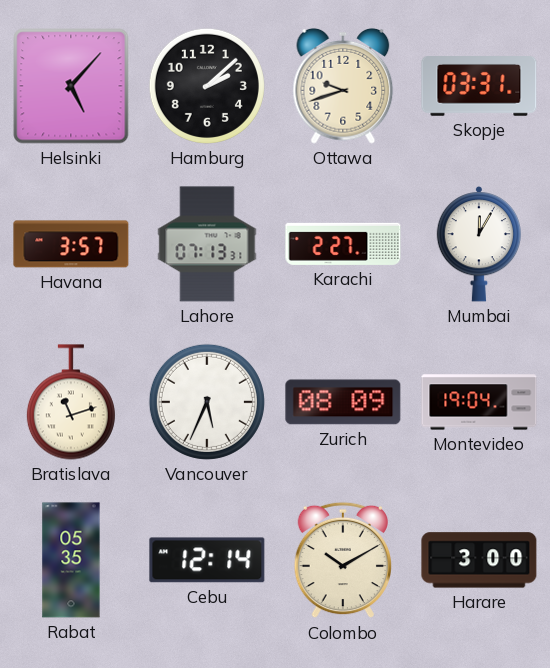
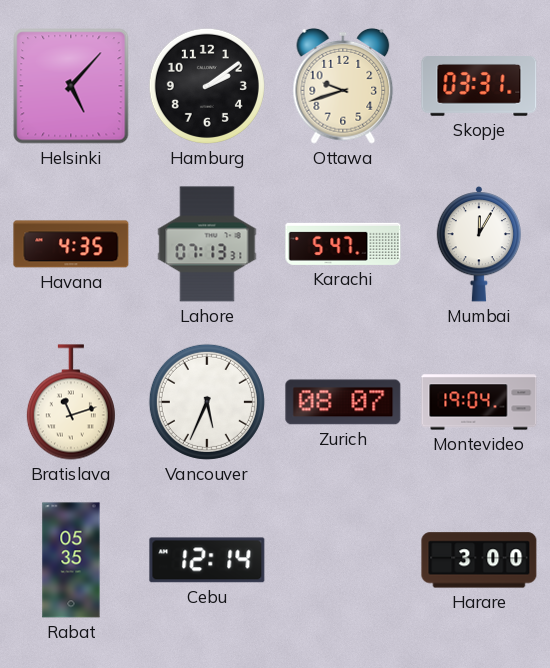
Hamburg: 2:08 -> 2:09 (207, 86)
Havana: 3:57 -> 4:35 (71, 244)
Karachi: 2:27 -> 5:47 (343, 244)
Zurich: 08:09 -> 08:07 (343, 402)
Colombo: 10:10 -> none (342, 560)
